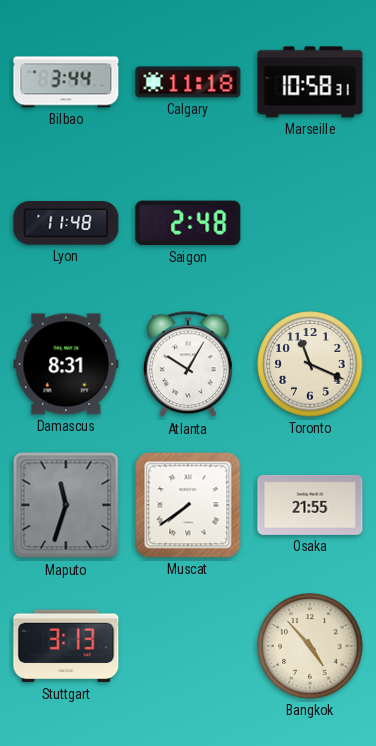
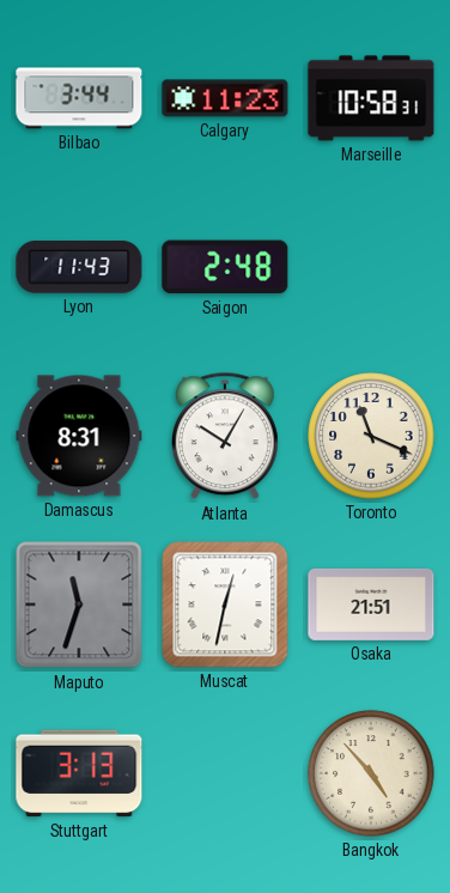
Calgary: 11:18 -> 11:23 (225, 98)
Lyon: 11:48 -> 11:43 (79, 267)
Muscat: 7:39 -> 12:32 (225, 605)
Osaka: 21:55 -> 21:51 (371, 605)
